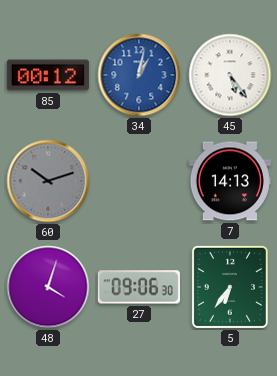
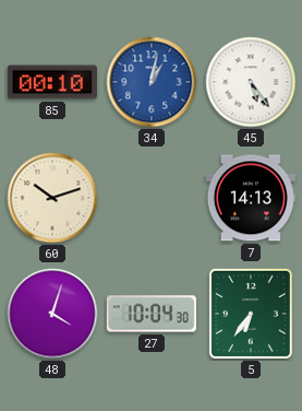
85: 00:12 -> 00:10 (52, 82)
60 dial: grey -> cream (52, 198)
27: 09:06 -> 10:04 (152, 314)
